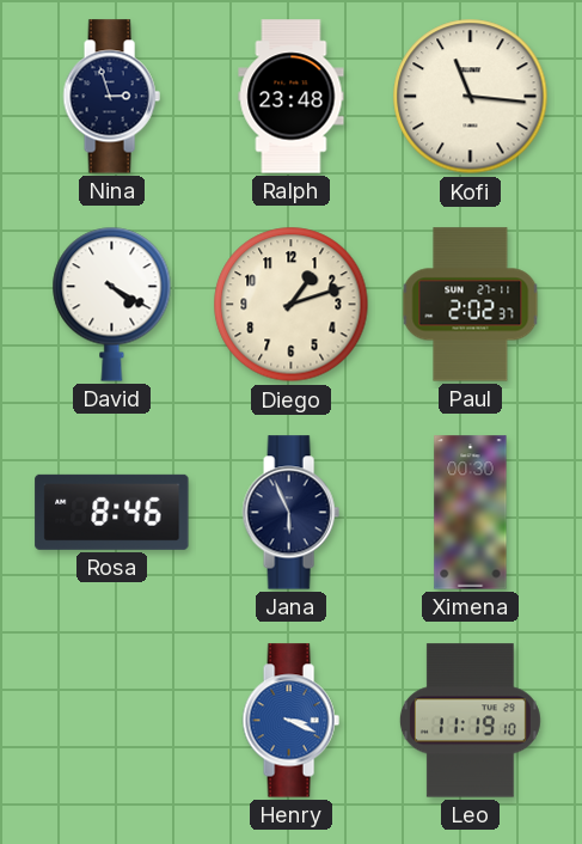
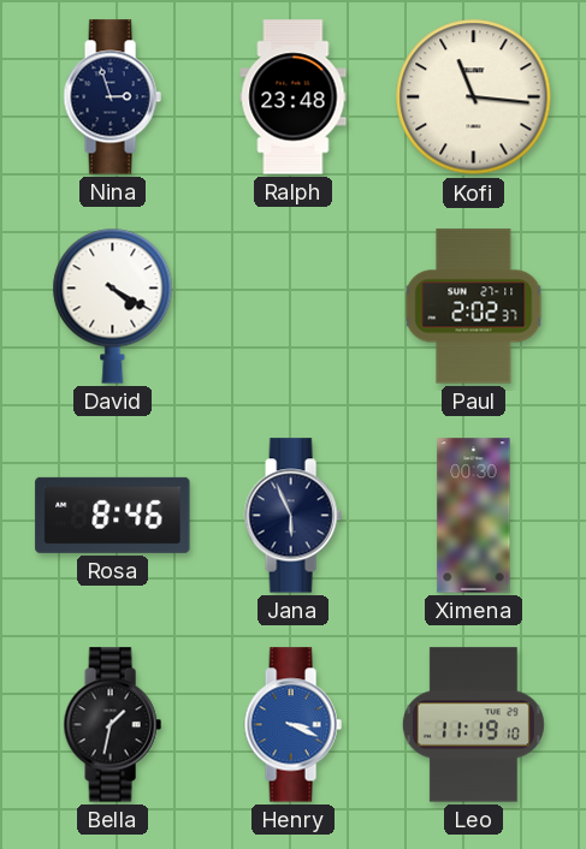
Diego: 1:12 -> none (292, 305)
Bella: none -> 1:32 (112, 725)
